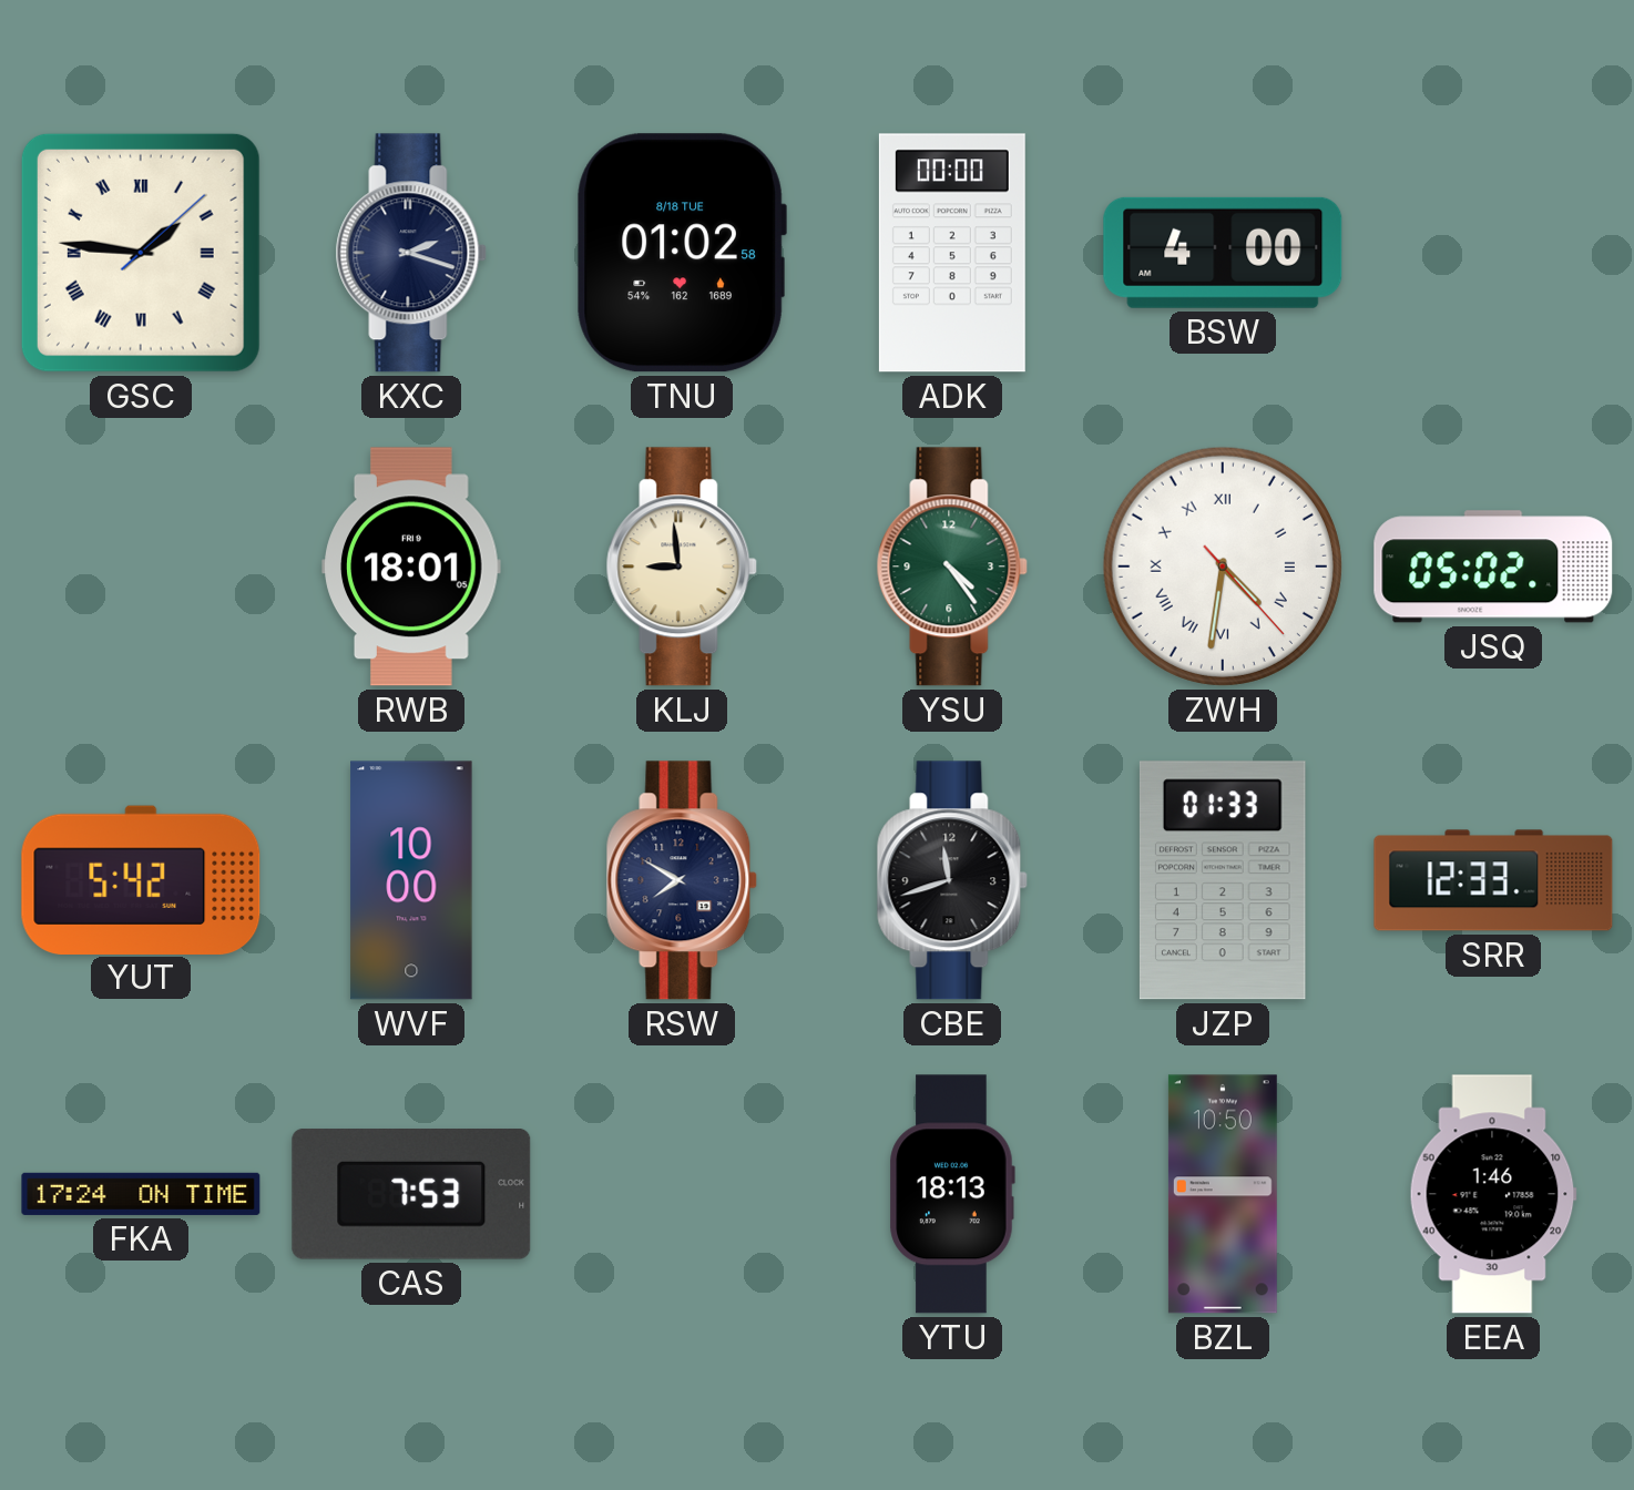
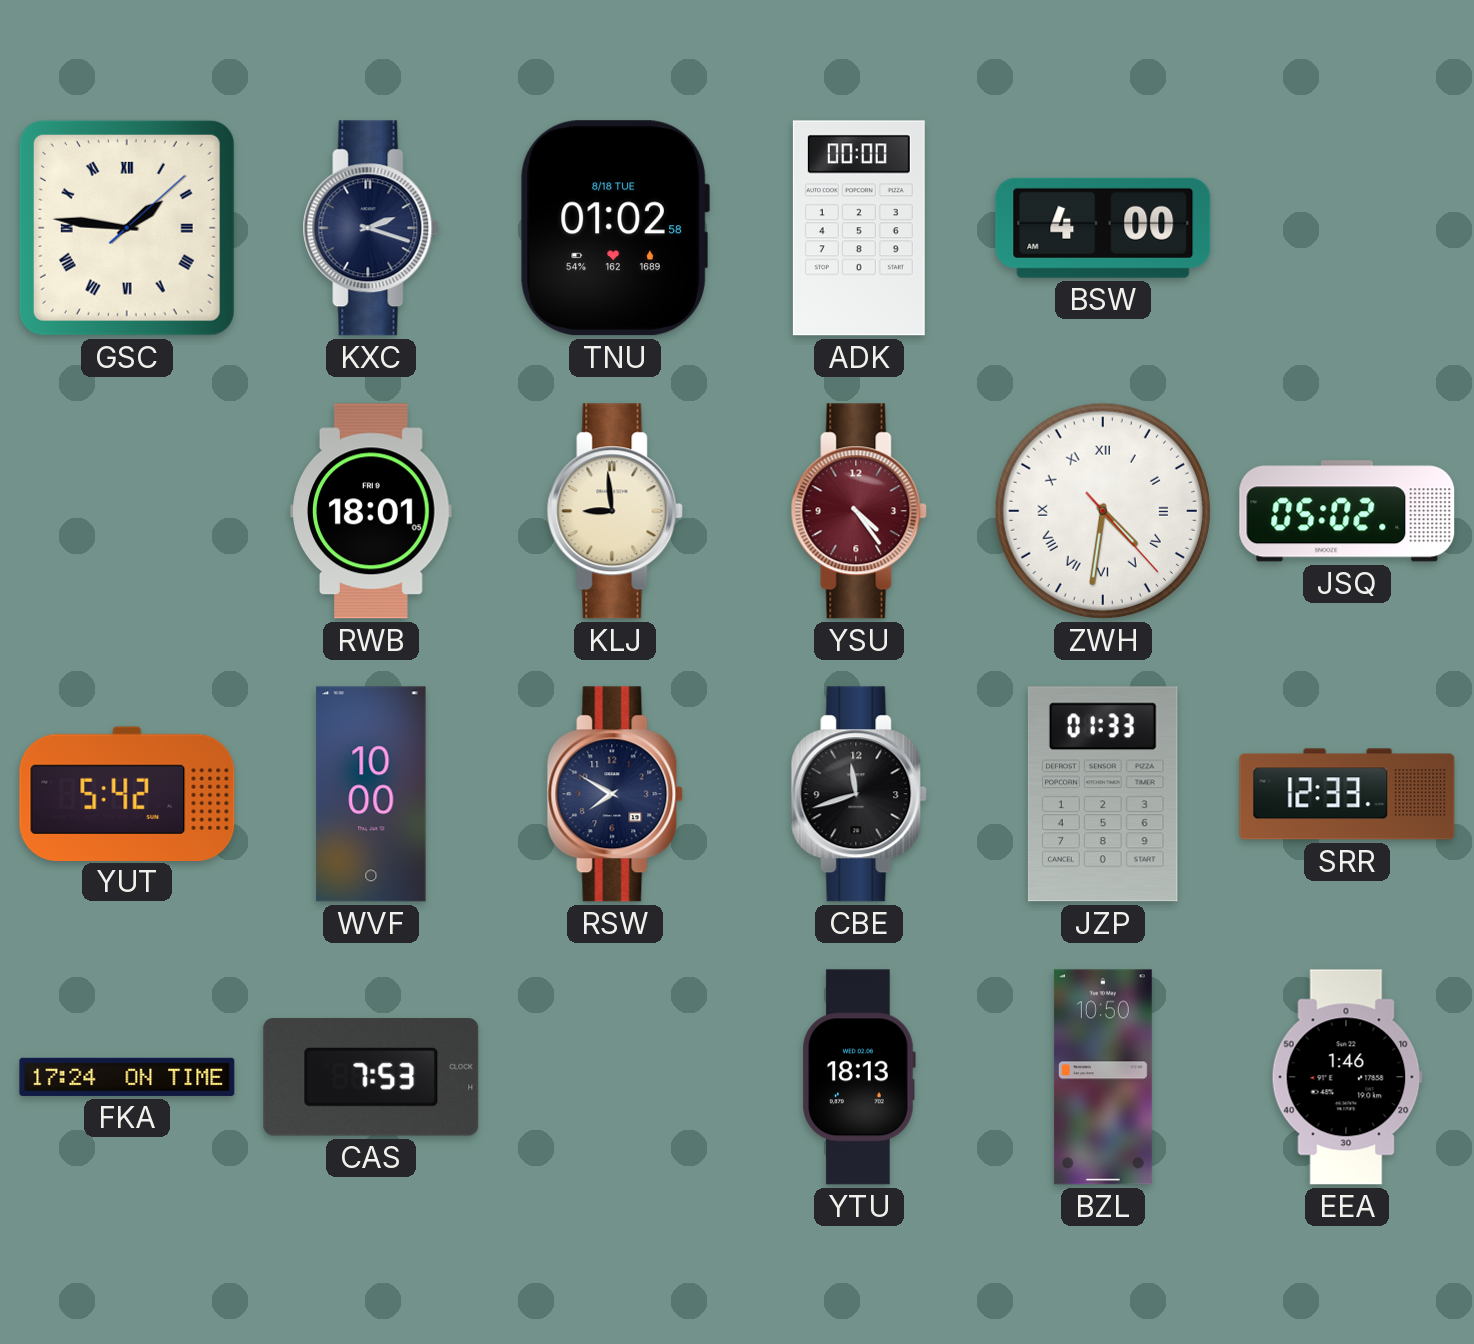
YSU dial: green -> burgundy (859, 511)
